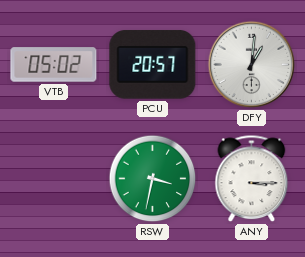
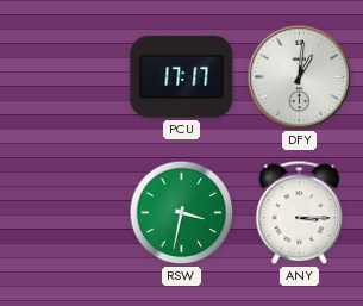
VTB: 05:02 -> none (54, 65)
PCU: 20:57 -> 17:17 (182, 77)
